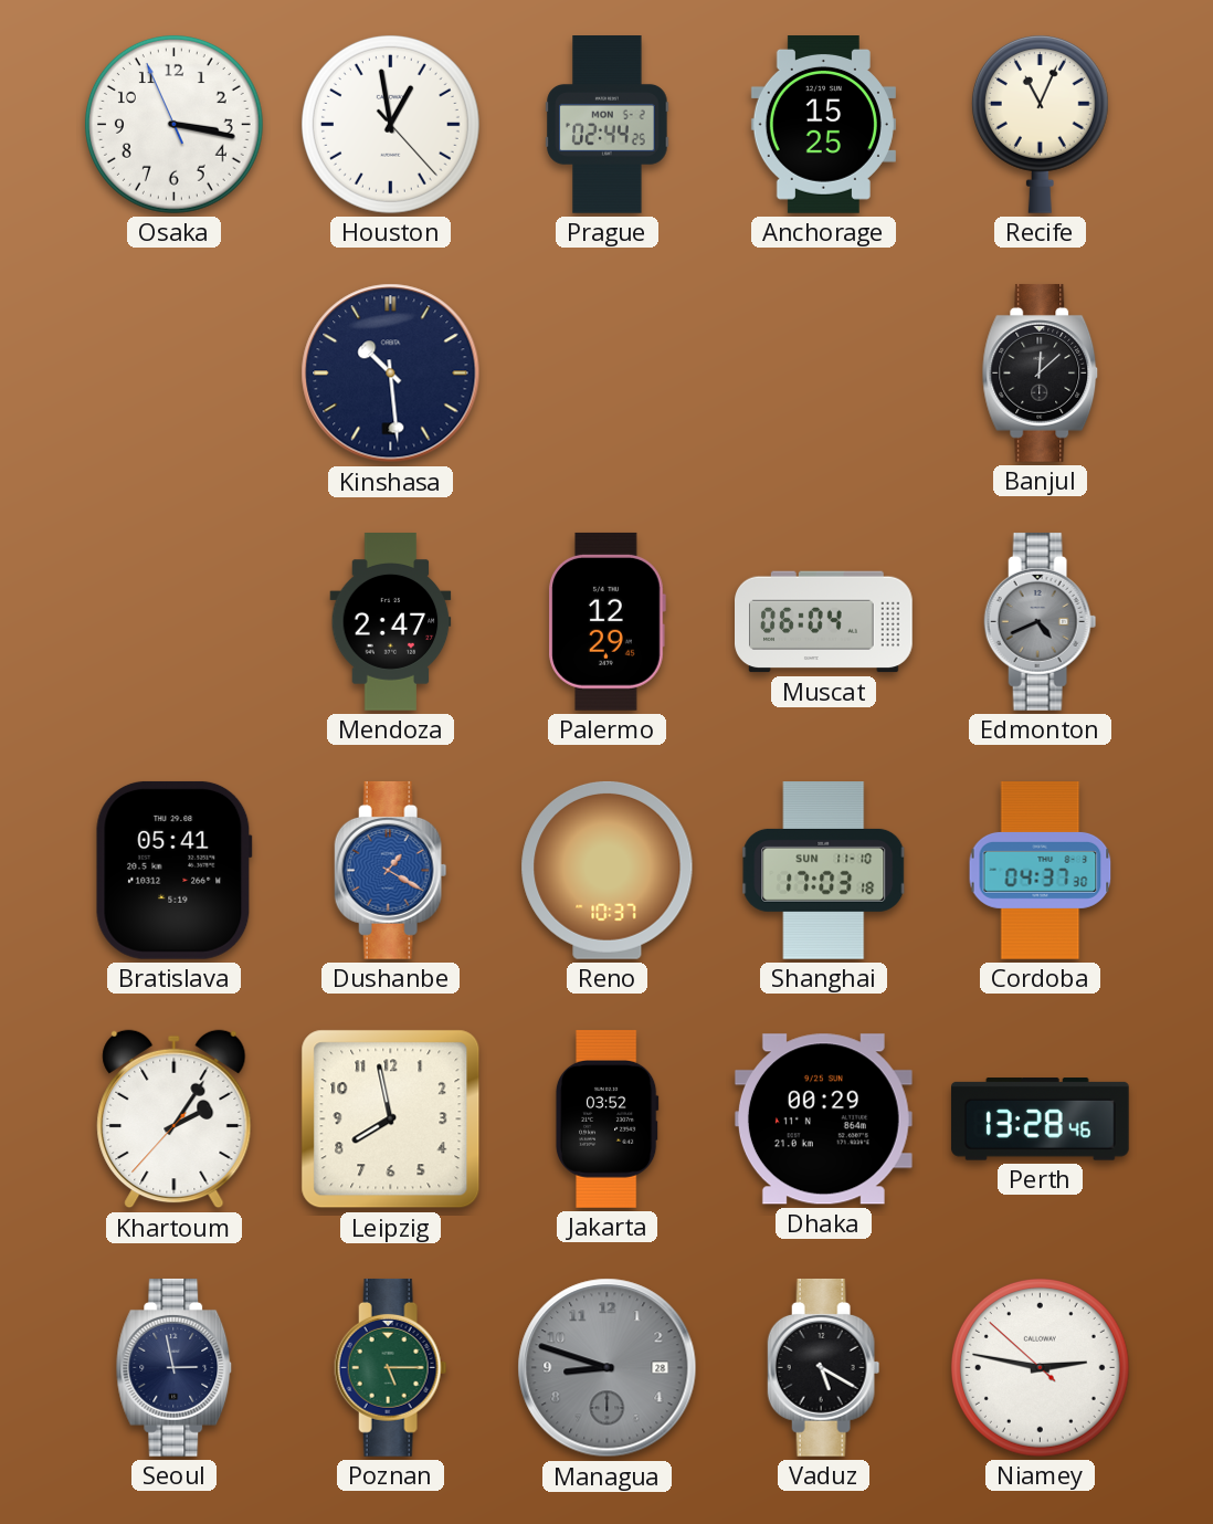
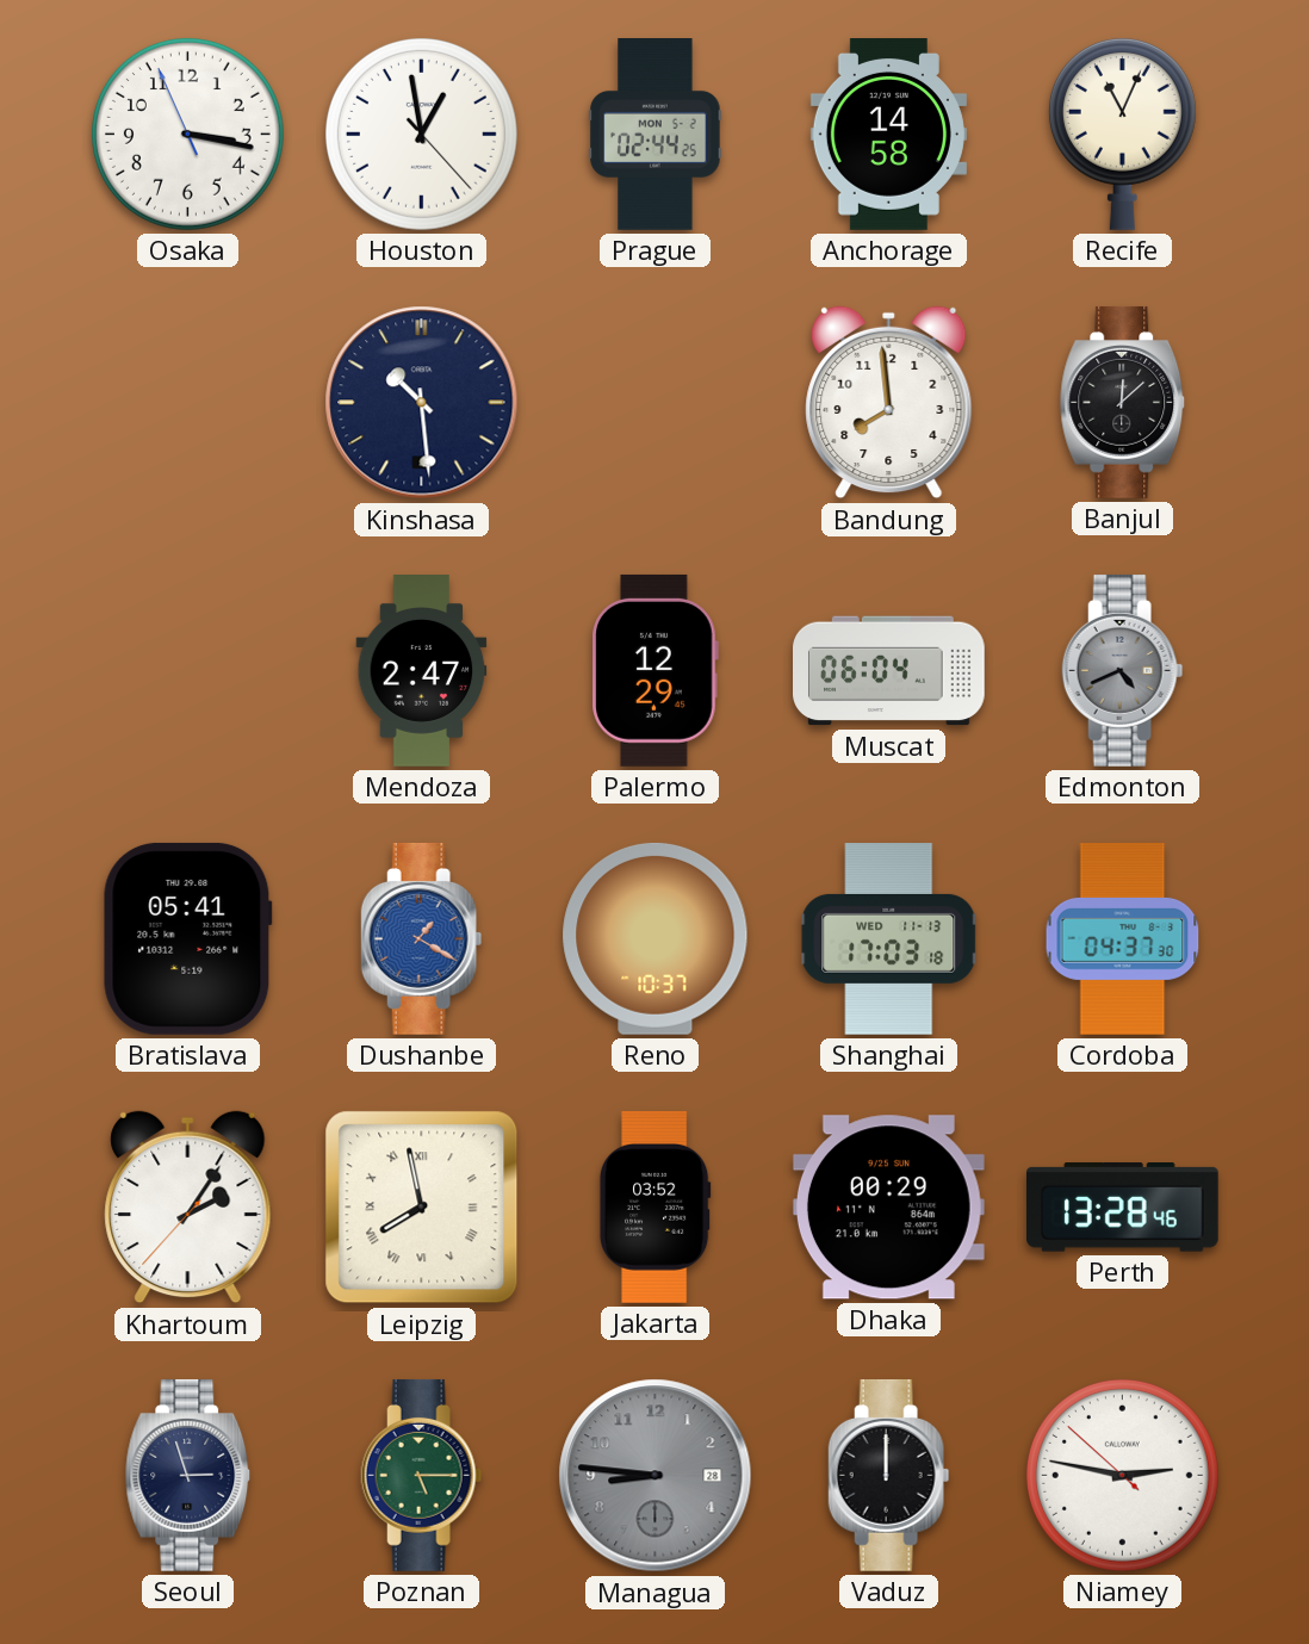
Anchorage: 15:25 -> 14:58 (888, 135)
Bandung: none -> 7:59 (889, 403)
Shanghai date: SUN 11-10 -> WED 11-13 (889, 939)
Leipzig numerals: Arabic -> Roman (422, 1208)
Seoul: 2:58 -> 2:57 (188, 1475)
Managua: 8:48 -> 8:46 (656, 1476)
Vaduz: 5:20 -> 12:00 (889, 1475)
